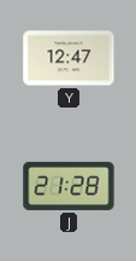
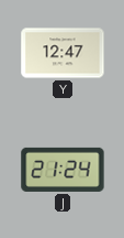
J: 21:28 -> 21:24 (63, 170)
